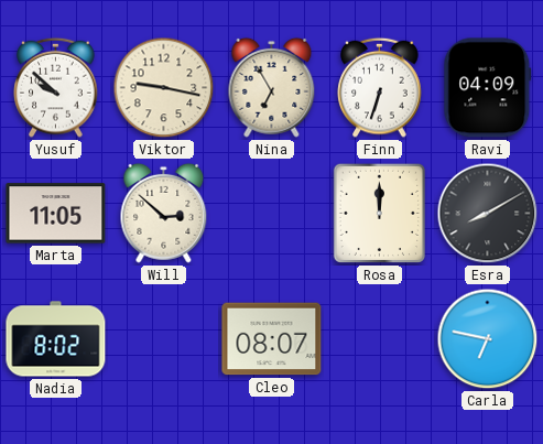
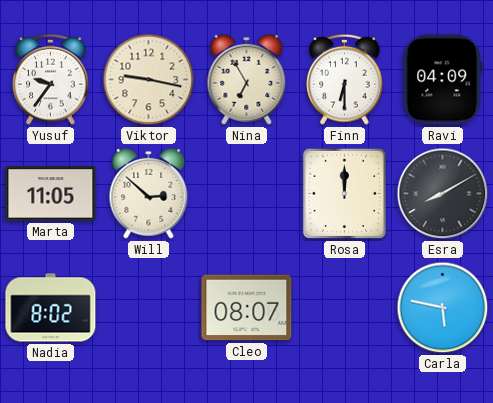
Yusuf: 9:52 -> 9:36 (51, 79)
Finn: 6:33 -> 6:30 (345, 79)
Carla: 6:47 -> 5:47 (443, 308)
